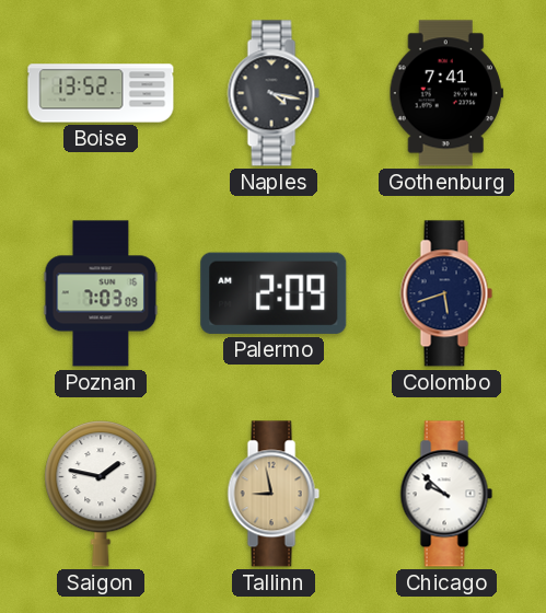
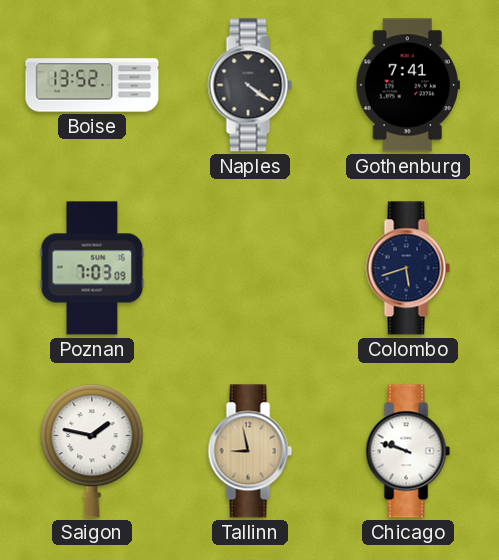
Naples: 4:17 -> 4:21 (250, 85)
Palermo: 2:09 -> none (274, 293)
Chicago: 9:52 -> 9:48 (408, 451)
